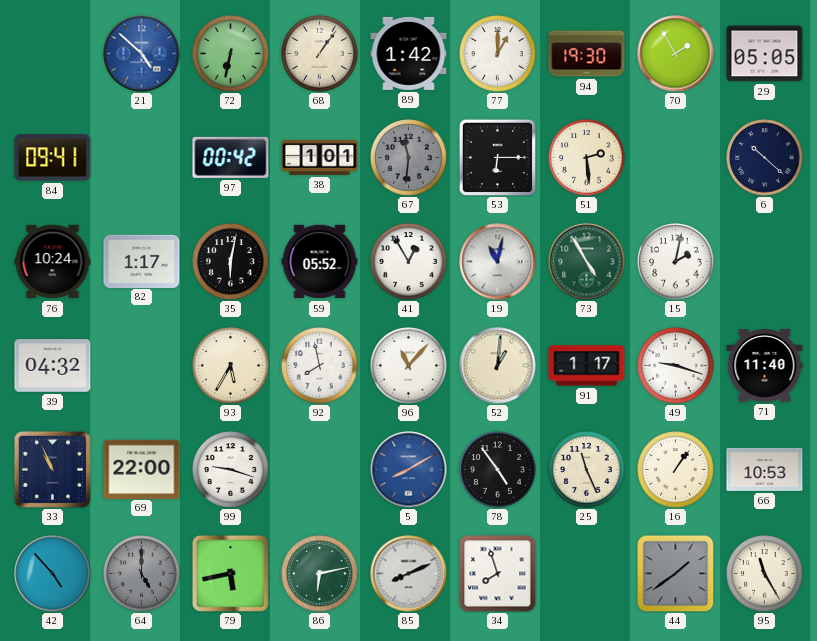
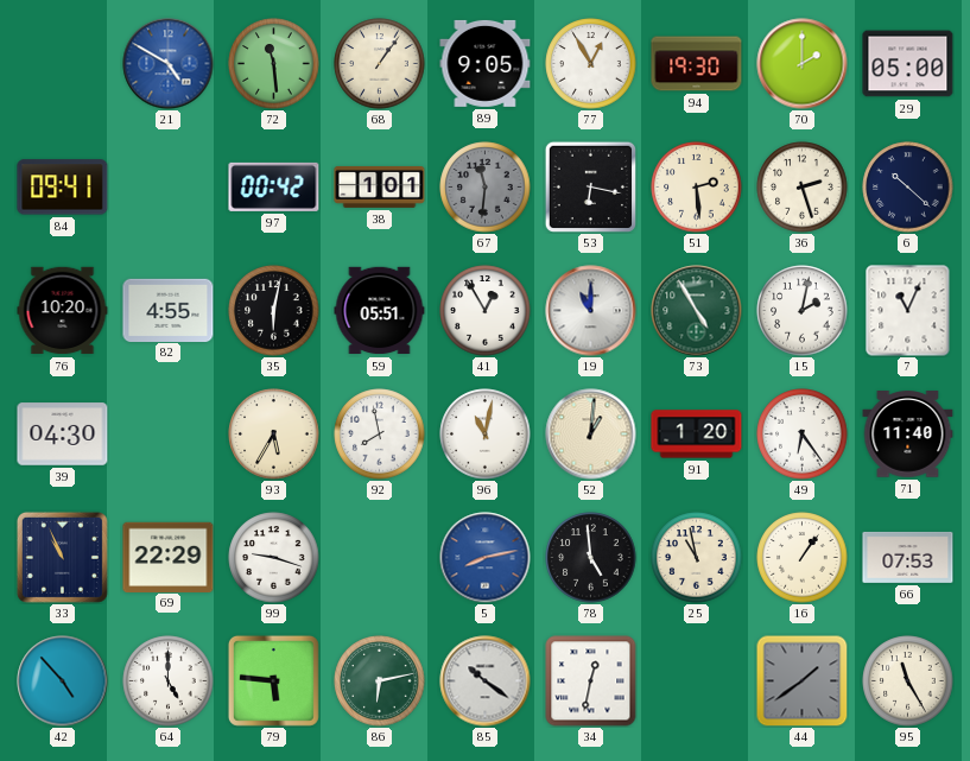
21: 4:52 -> 4:50 (169, 64)
72: 6:32 -> 11:29 (274, 64)
89: 1:42 -> 9:05 (486, 63)
77: 1:00 -> 12:55 (591, 64)
70: 1:55 -> 2:00 (803, 64)
29: 05:05 -> 05:00 (908, 64)
53: 6:15 -> 6:17 (590, 186)
36: none -> 2:27 (803, 188)
76: 10:24 -> 10:20 (63, 311)
82: 1:17 -> 4:55 (169, 310)
59: 05:52 -> 05:51 (380, 311)
19: 11:02 -> 11:00 (591, 311)
7: none -> 11:04 (908, 311)
39: 04:32 -> 04:30 (63, 435)
96: 11:07 -> 11:02 (486, 435)
91: 1:17 -> 1:20 (697, 435)
49: 9:18 -> 6:24 (803, 435)
69: 22:00 -> 22:29 (169, 557)
5: 8:10 -> 8:13 (486, 558)
78: 4:54 -> 4:59 (591, 558)
25: 11:26 -> 10:58 (697, 558)
66: 10:53 -> 07:53 (908, 557)
64 dial: grey -> white (169, 681)
79: 5:43 -> 5:46 (273, 680)
85: 8:11 -> 10:21 (486, 681)
34: 7:57 -> 12:32 (591, 681)
